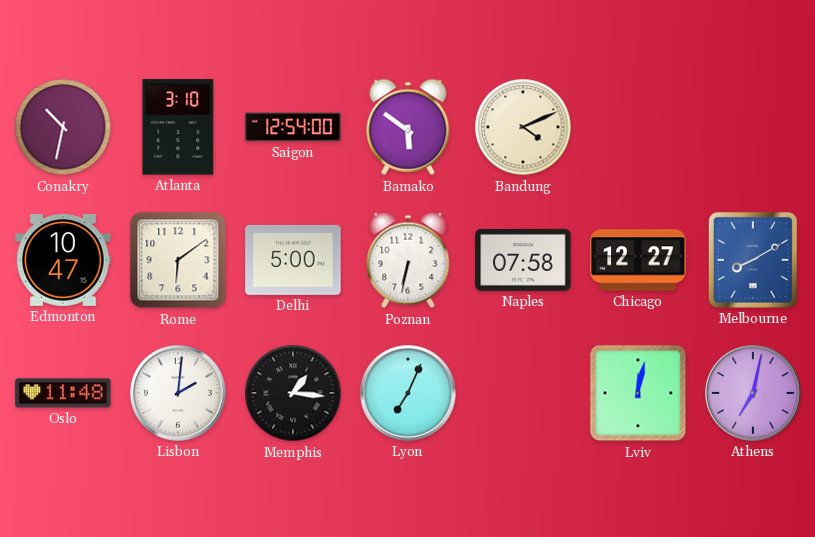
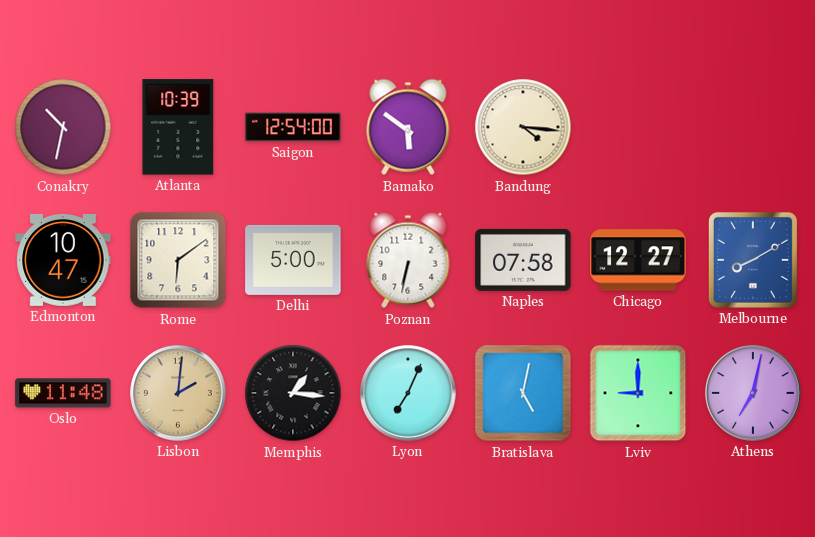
Atlanta: 3:10 -> 10:39 (178, 127)
Bandung: 4:11 -> 4:16 (523, 127)
Lisbon dial: white -> champagne (178, 393)
Bratislava: none -> 5:02 (523, 393)
Lviv: 12:02 -> 9:00 (638, 393)
